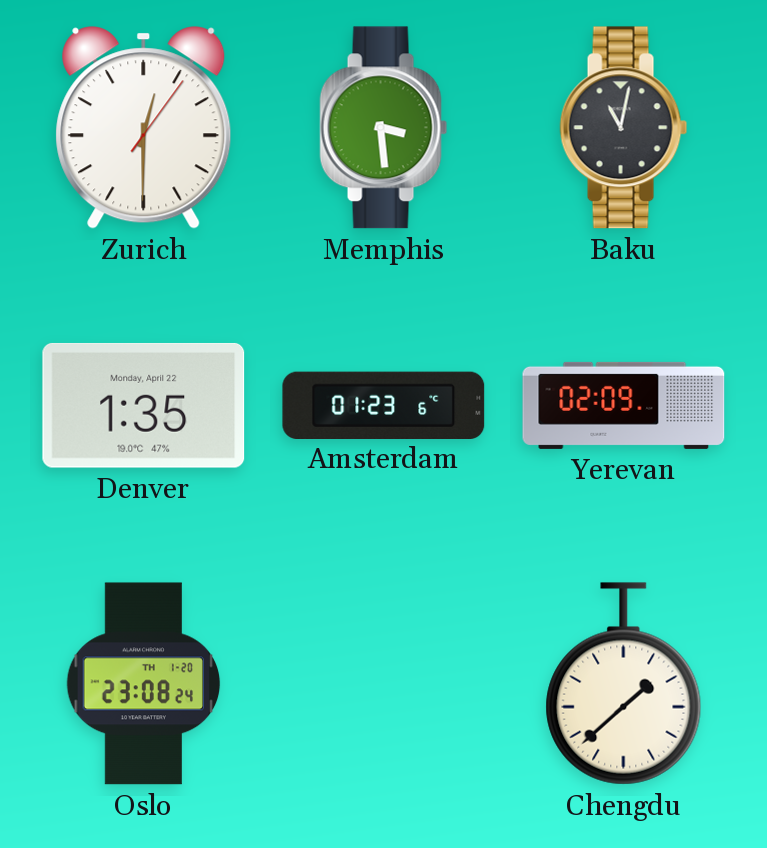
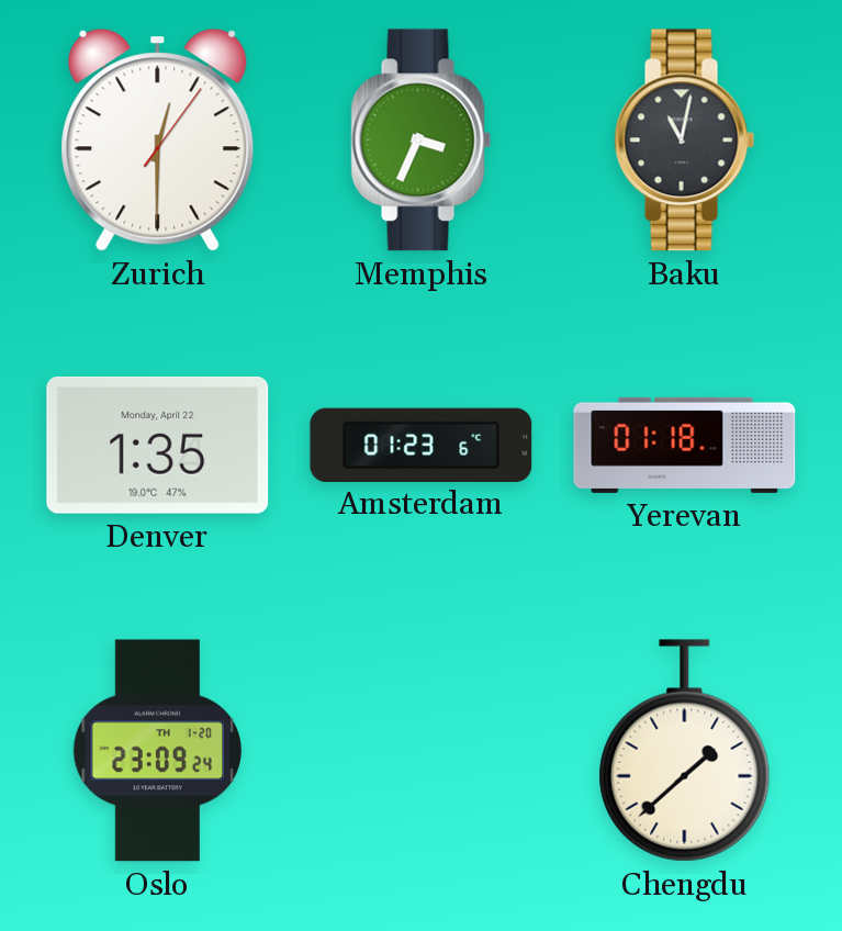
Memphis: 3:29 -> 3:34 (422, 141)
Yerevan: 02:09 -> 01:18 (685, 445)
Oslo: 23:08 -> 23:09 (158, 751)
